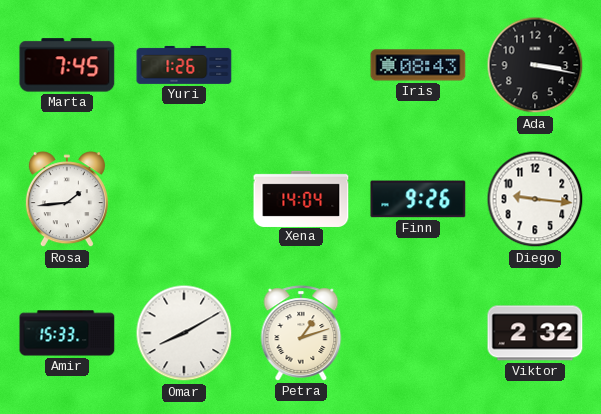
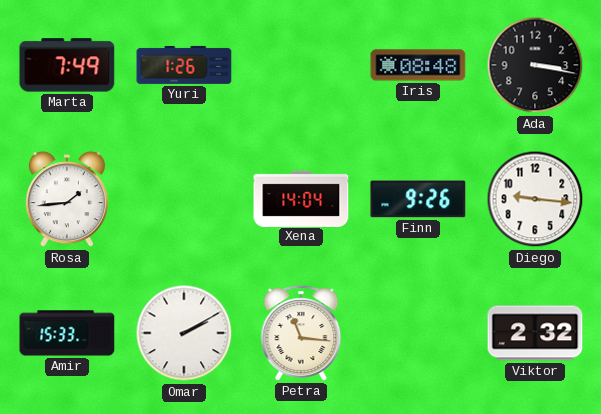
Marta: 7:45 -> 7:49 (67, 65)
Iris: 08:43 -> 08:48 (418, 65)
Omar: 8:10 -> 2:10 (184, 333)
Petra: 1:12 -> 11:16 (301, 333)
